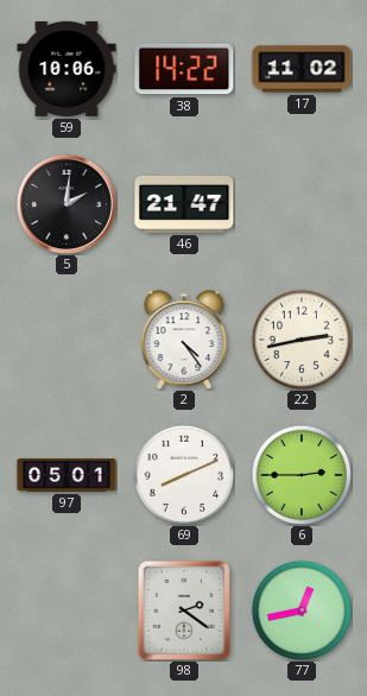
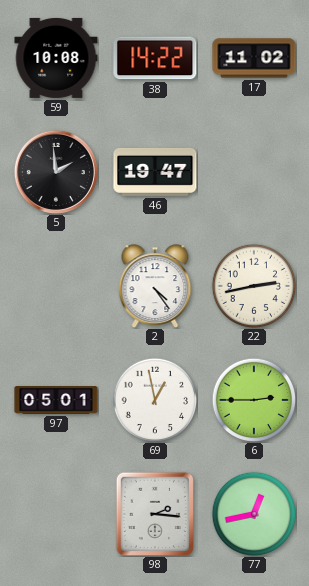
59: 10:06 -> 10:08 (56, 58)
5: 2:01 -> 1:59 (56, 172)
46: 21:47 -> 19:47 (155, 172)
69: 8:11 -> 12:58 (155, 400)
98: 2:21 -> 2:16 (154, 513)
